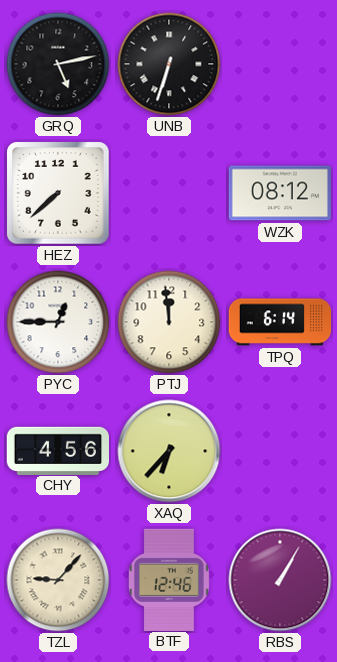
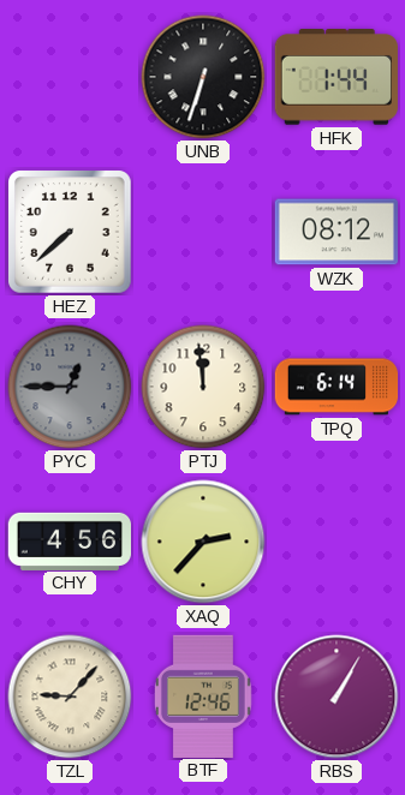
GRQ: 5:13 -> none (58, 64)
HFK: none -> 1:44 (336, 77)
PYC dial: white -> grey (70, 387)
XAQ: 6:37 -> 2:37 (203, 542)
